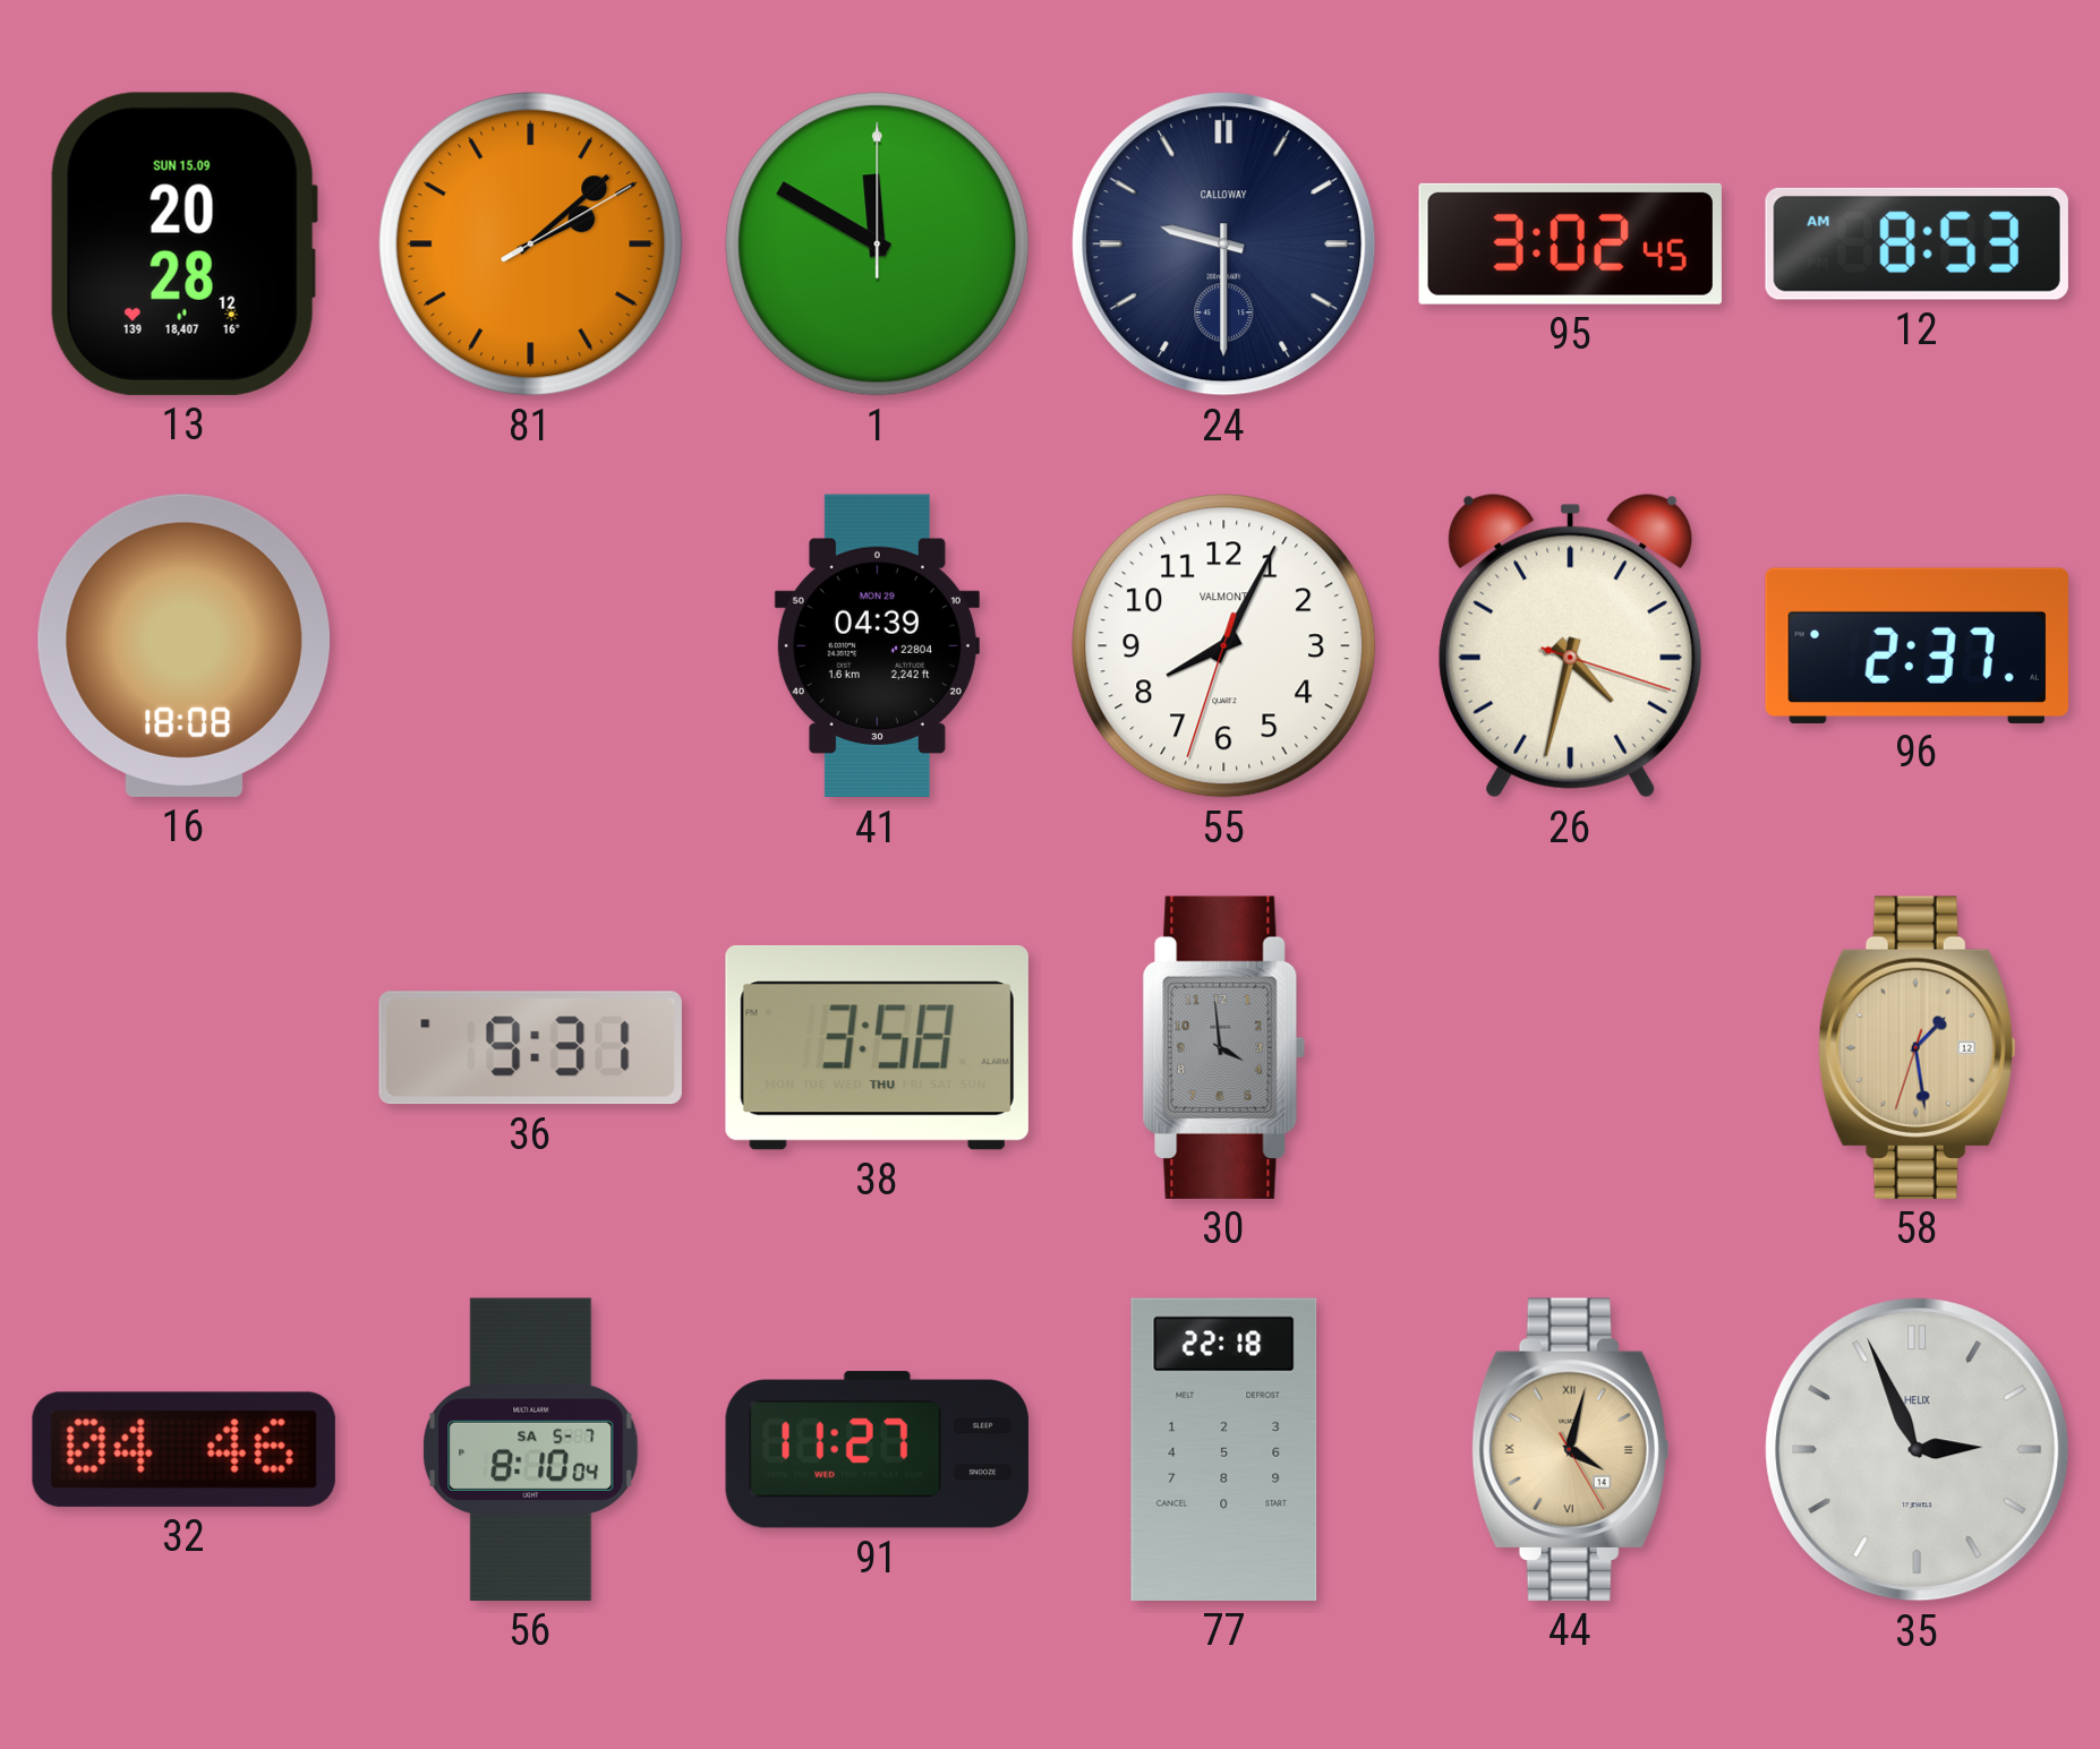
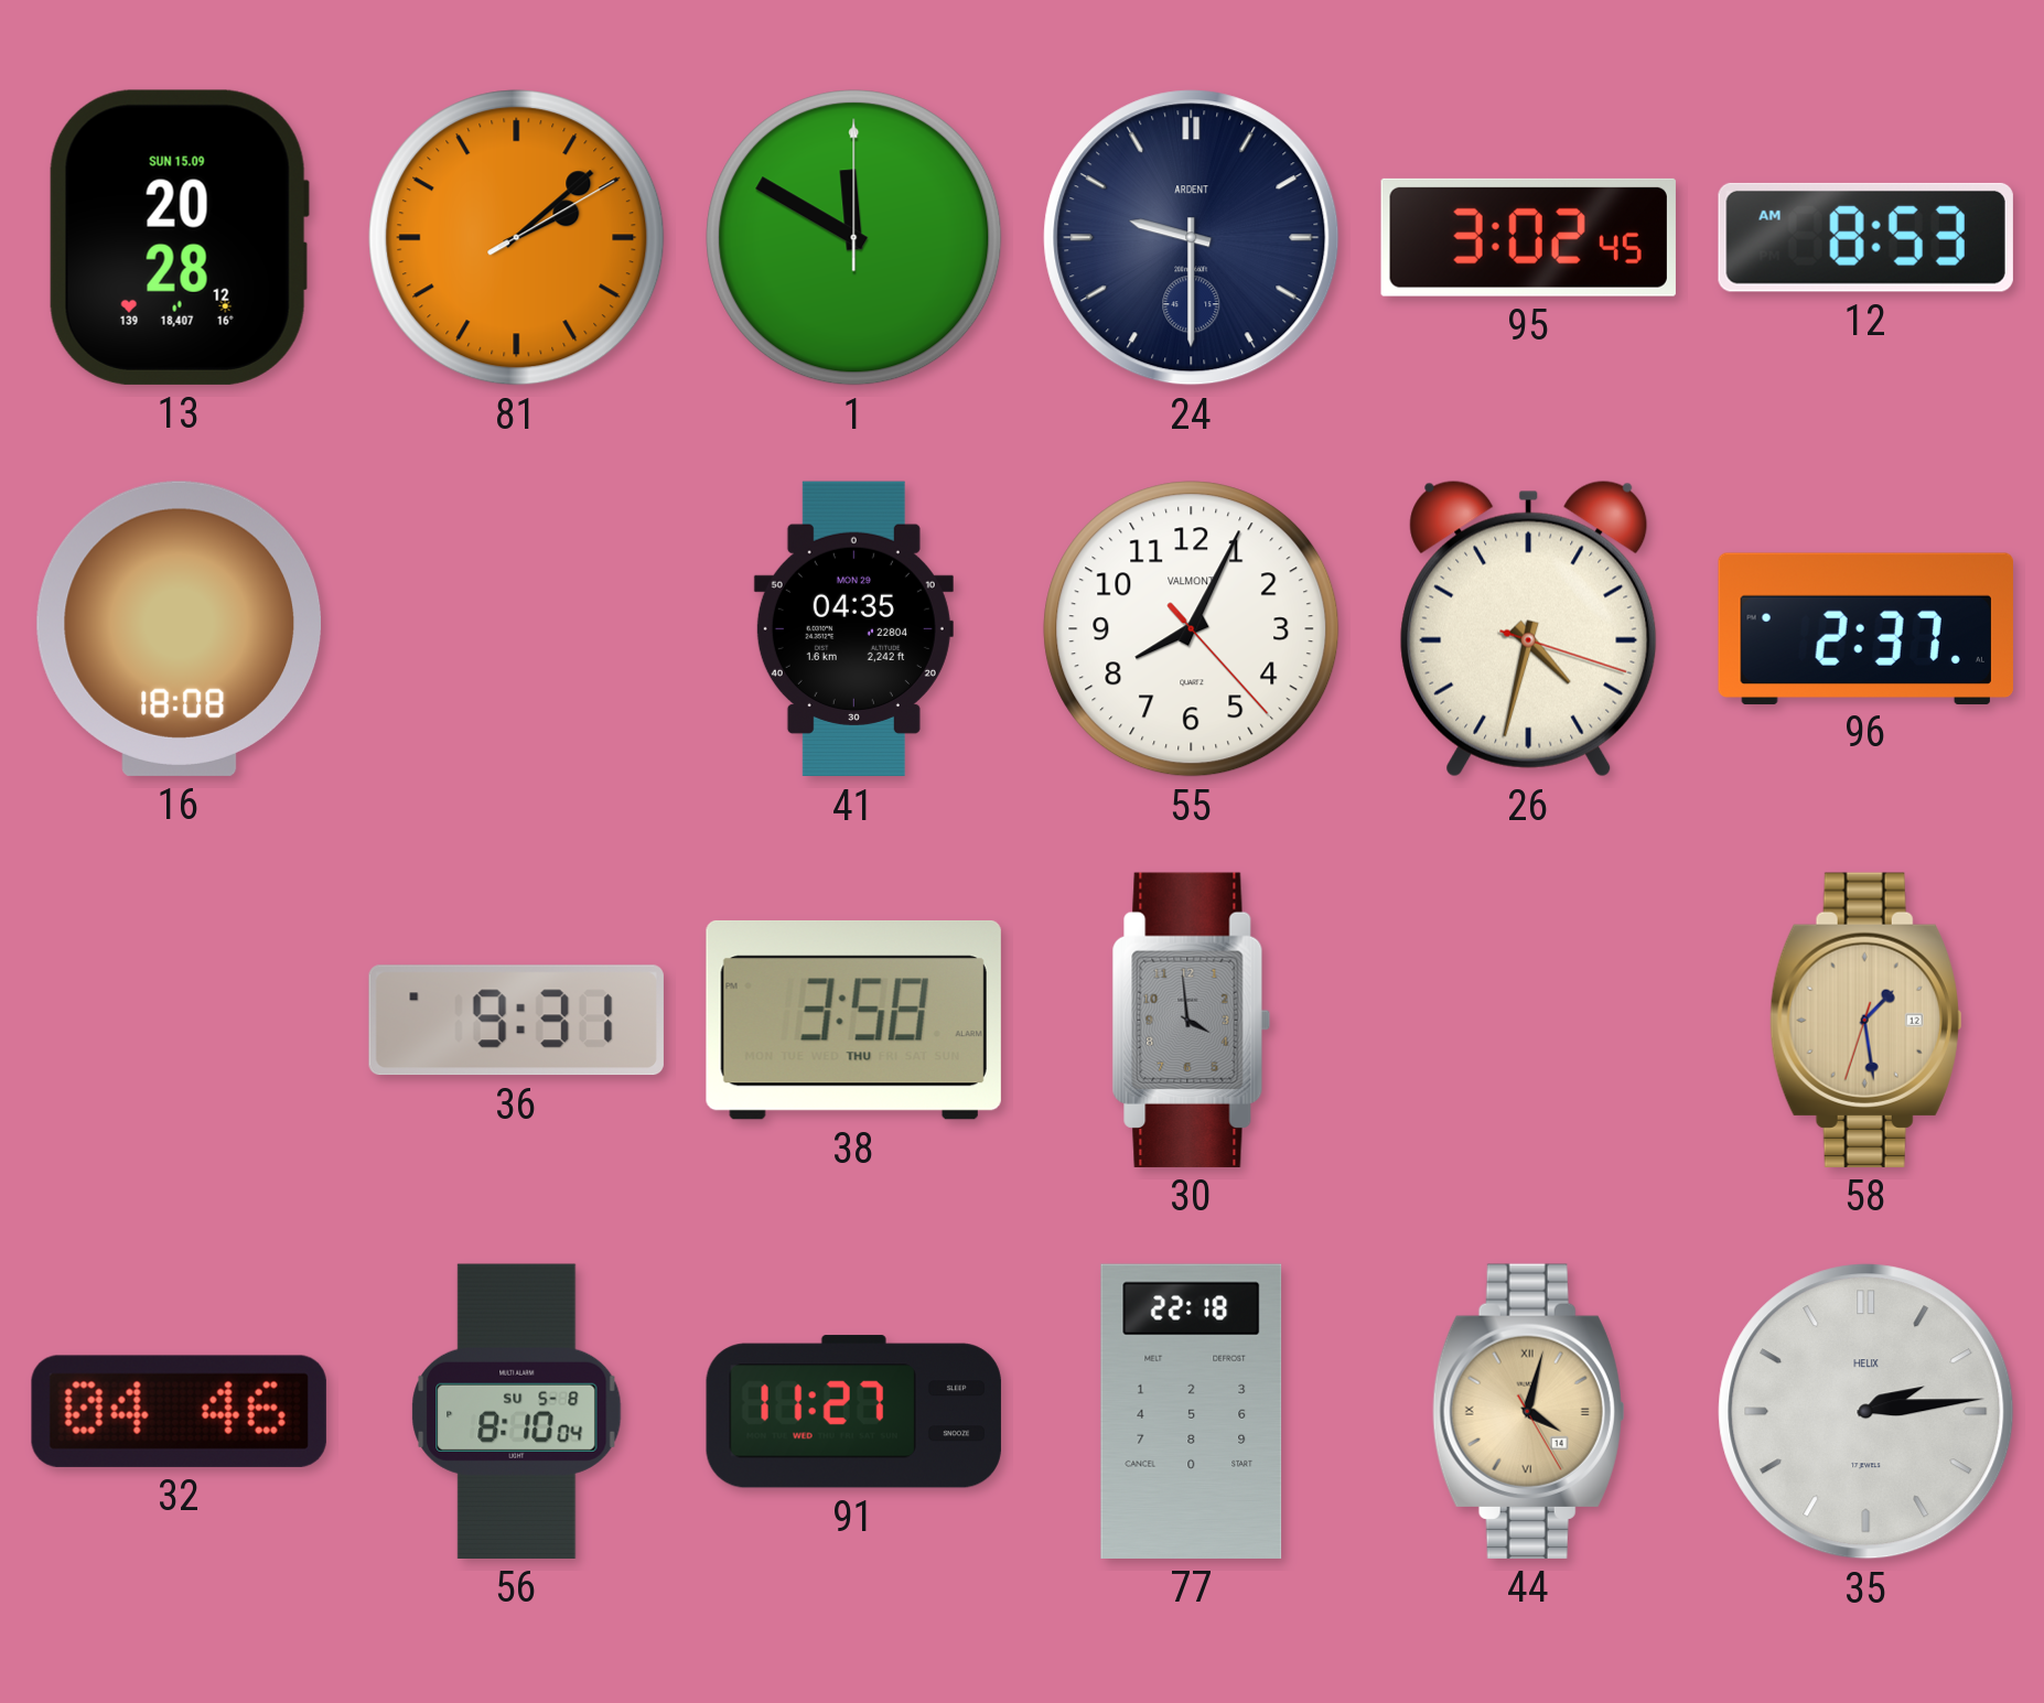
24 brand: CALLOWAY -> ARDENT (1192, 238)
41: 04:39 -> 04:35 (853, 629)
55: 8:04:33 -> 8:04:23 (1192, 629)
56 date: SA 5-7 -> SU 5-8 (517, 1411)
35: 2:56 -> 2:14 (1867, 1412)
